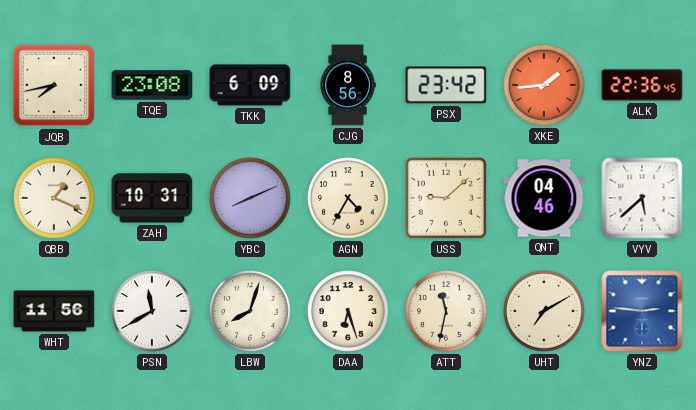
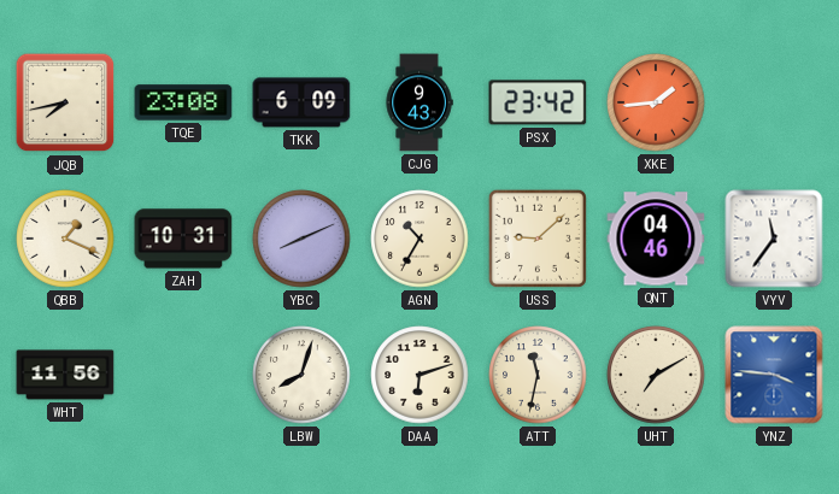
CJG: 8:56 -> 9:43 (419, 102)
ALK: 22:36 -> none (642, 85)
AGN: 4:35 -> 10:35 (419, 239)
VYV: 5:38 -> 11:36 (774, 239)
PSN: 11:40 -> none (152, 311)
DAA: 6:27 -> 6:12 (419, 375)
YNZ: 2:46 -> 3:46 (774, 375)
